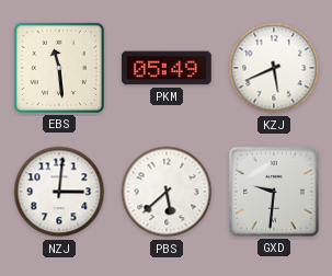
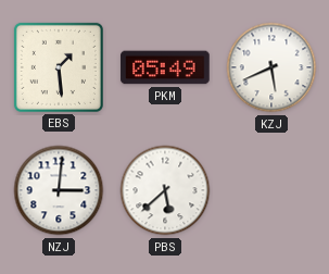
EBS: 11:29 -> 1:29 (59, 67)
GXD: 9:31 -> none (274, 192)
